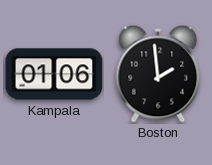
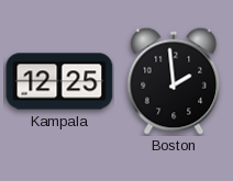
Kampala: 01:06 -> 12:25 (59, 81)
